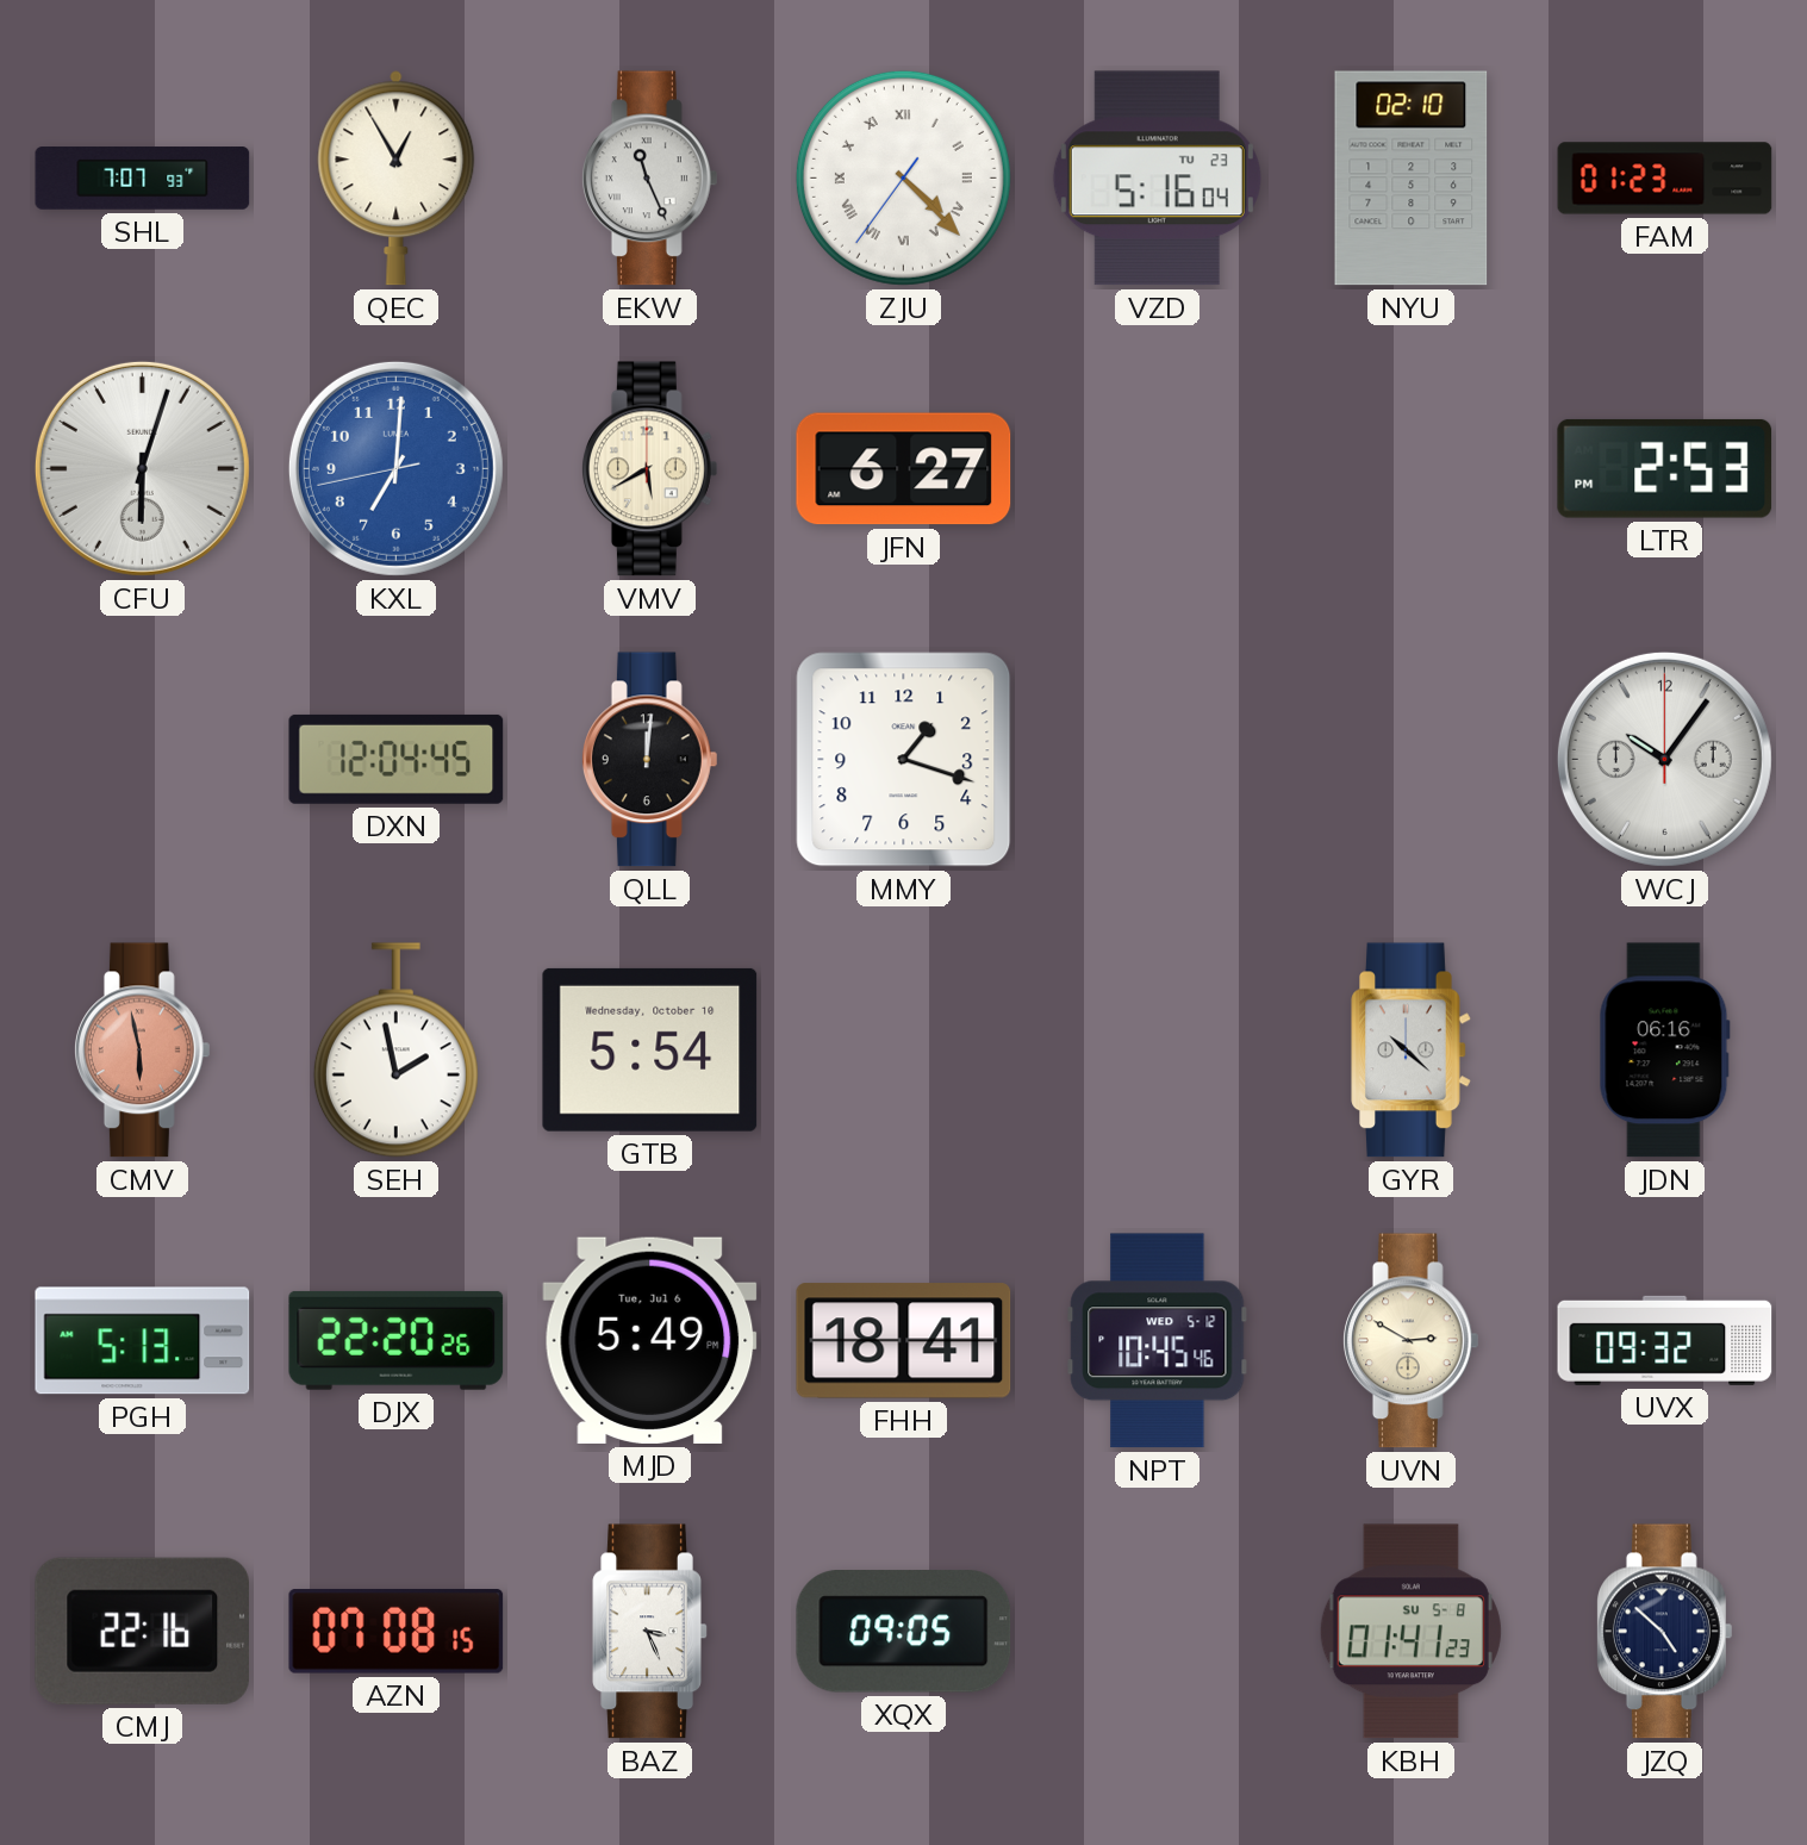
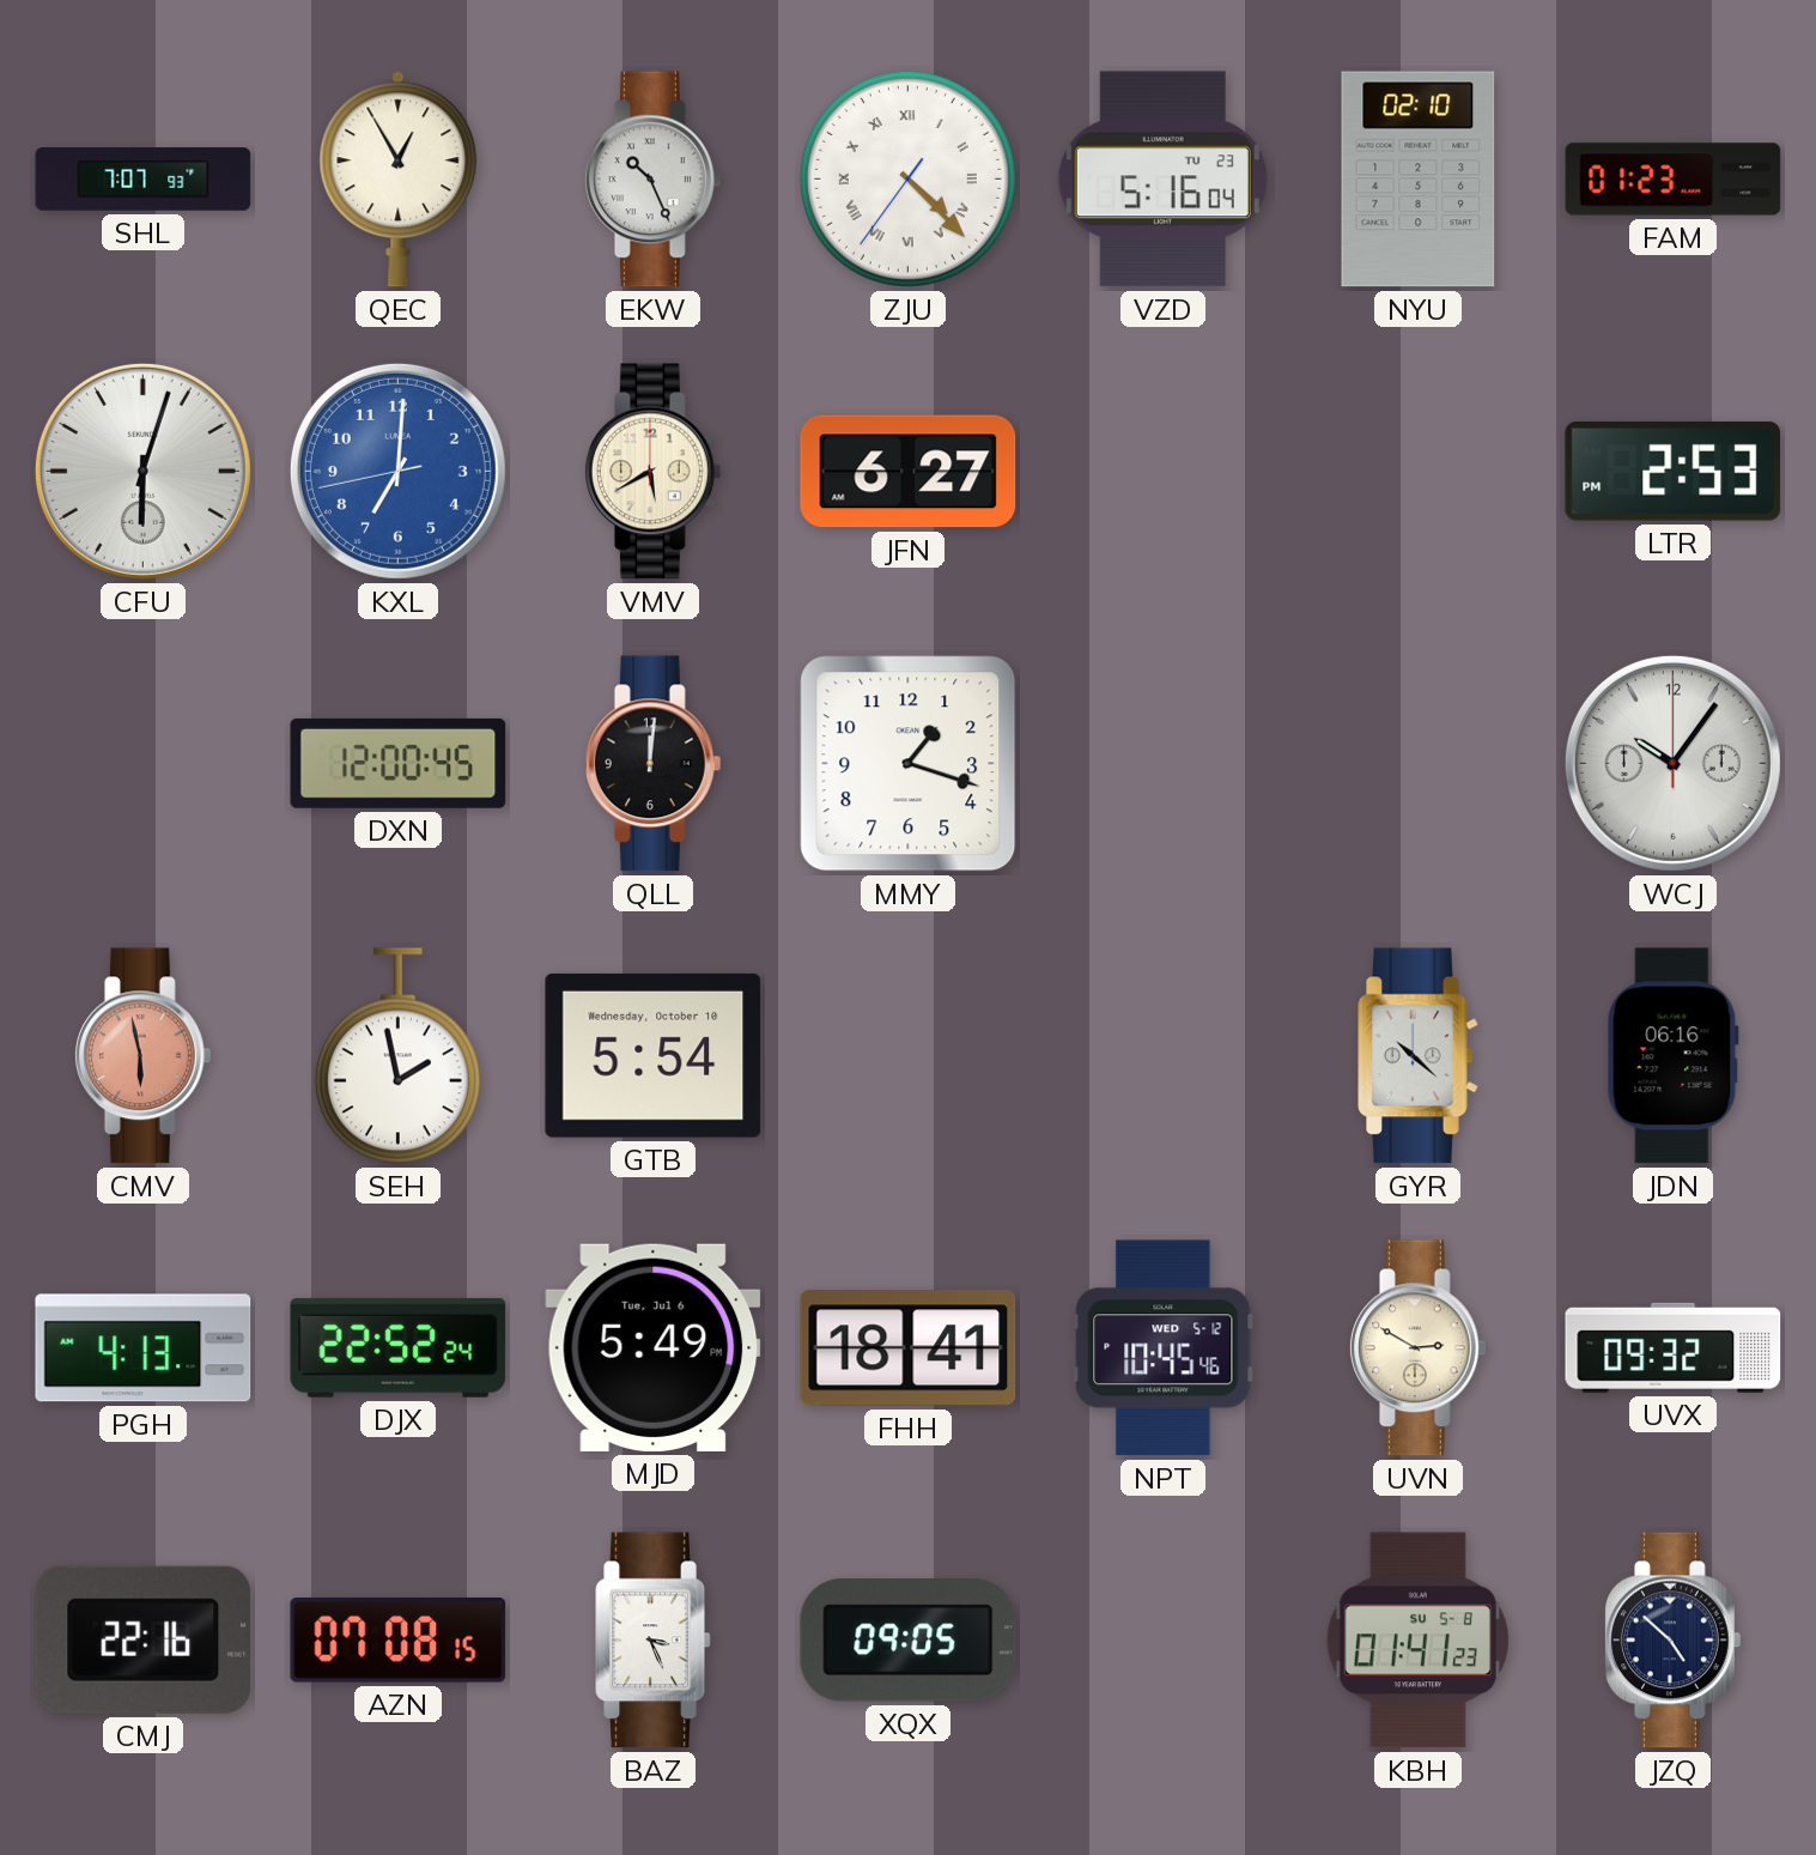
EKW: 11:26 -> 10:26 (652, 180)
DXN: 12:04 -> 12:00 (399, 763)
PGH: 5:13 -> 4:13 (144, 1348)
DJX: 22:20 -> 22:52 (399, 1347)
